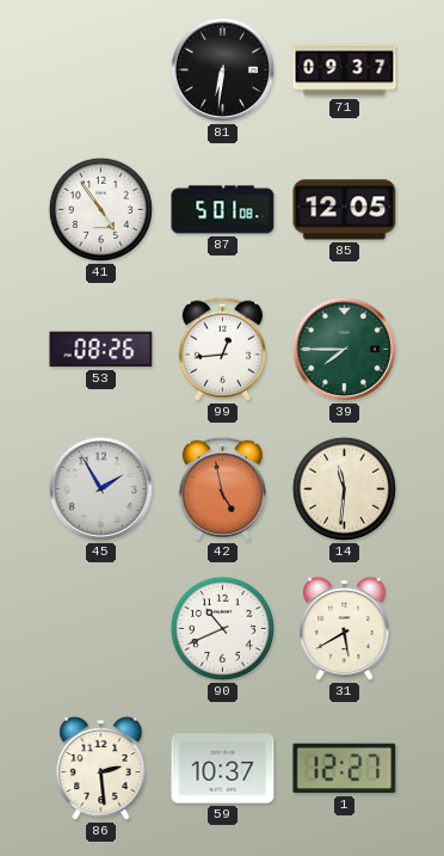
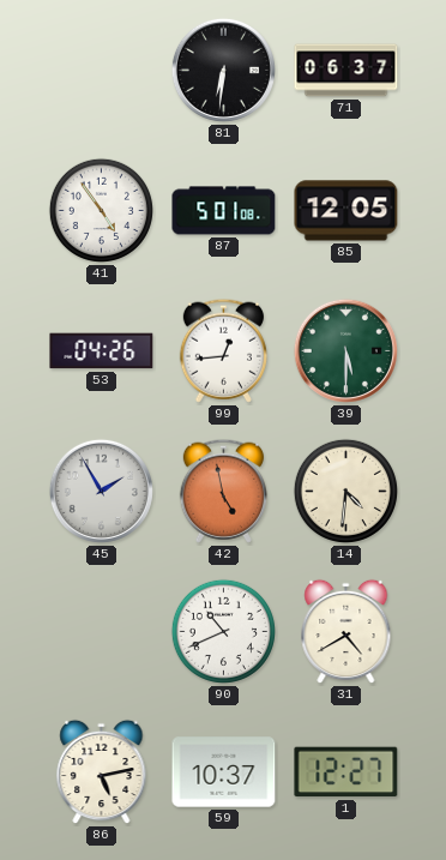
71: 09:37 -> 06:37 (346, 71)
53: 08:26 -> 04:26 (102, 351)
39: 7:45 -> 5:30 (345, 350)
14: 11:31 -> 4:31 (345, 491)
31: 5:40 -> 4:40 (346, 632)
86: 2:29 -> 5:13 (102, 772)
